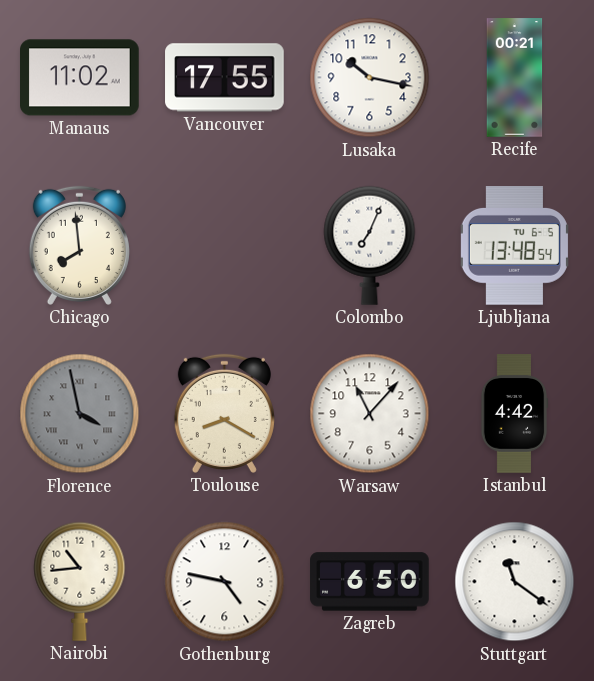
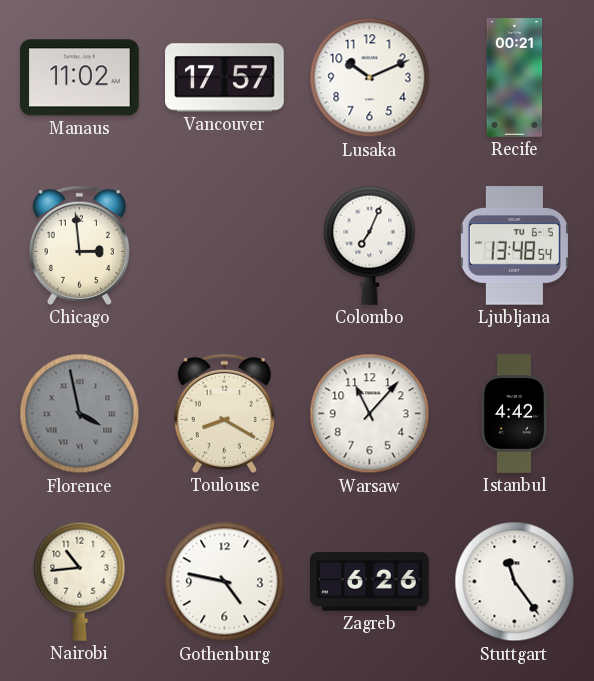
Vancouver: 17:55 -> 17:57 (225, 78)
Lusaka: 10:17 -> 10:11 (370, 78)
Chicago: 7:59 -> 2:59 (79, 245)
Zagreb: 6:50 -> 6:26 (370, 582)
Stuttgart: 11:21 -> 11:24 (515, 582)
